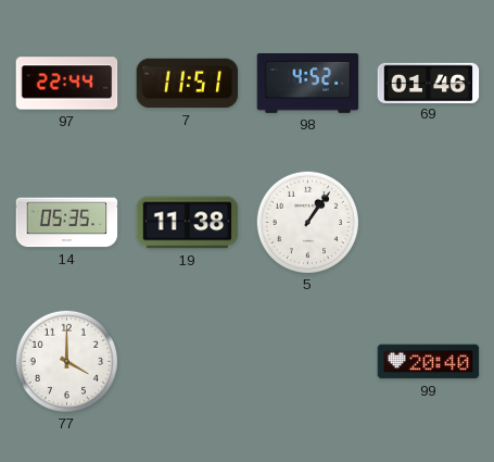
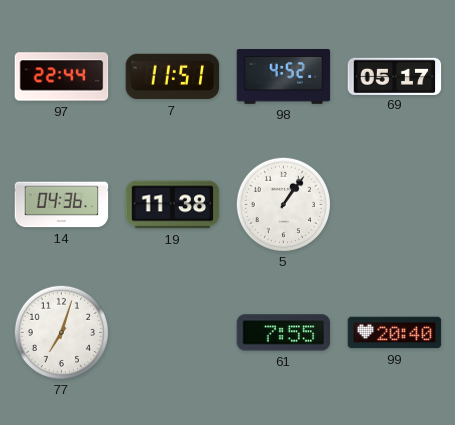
69: 01:46 -> 05:17 (395, 76)
14: 05:35 -> 04:36 (62, 205)
77: 4:00 -> 7:03 (61, 332)
61: none -> 7:55 (284, 333)
